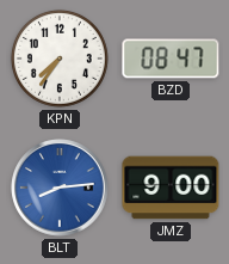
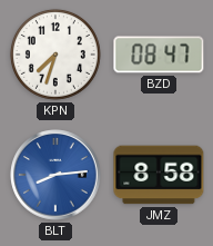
KPN: 7:36 -> 7:33 (55, 55)
JMZ: 9:00 -> 8:58 (159, 175)
